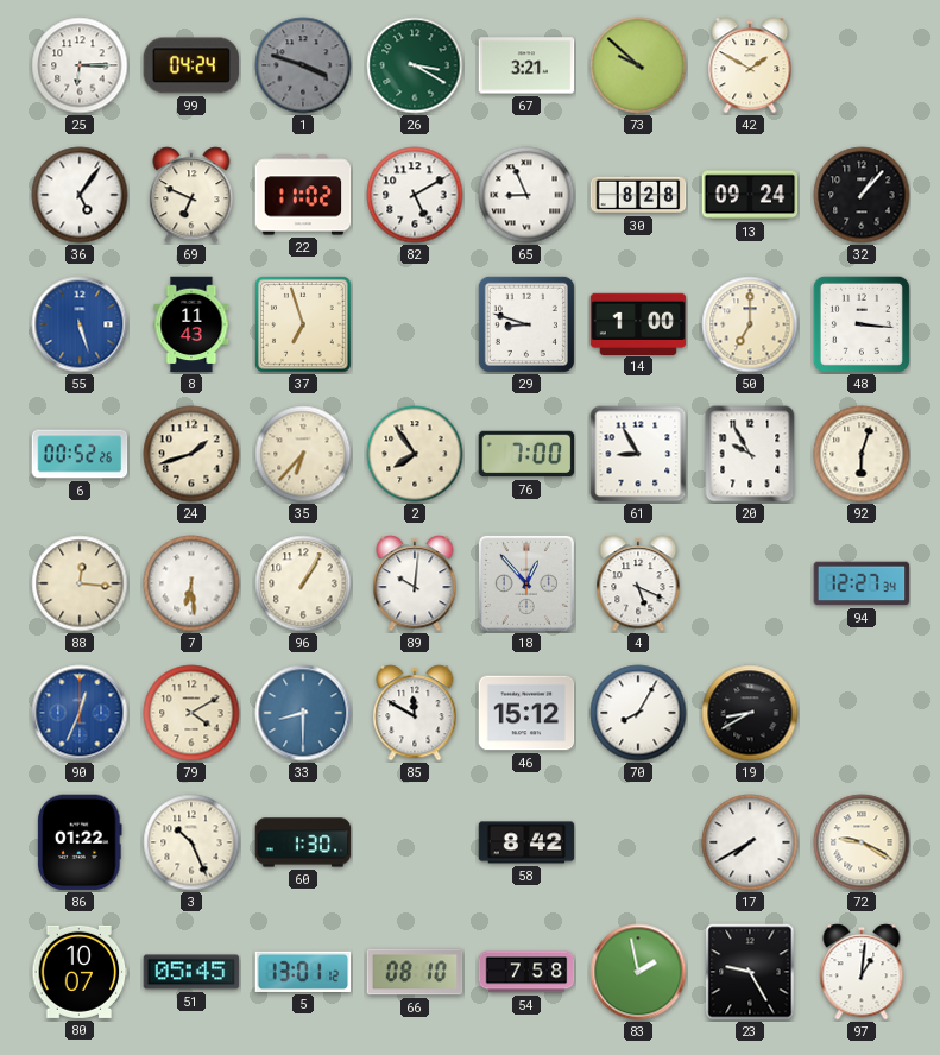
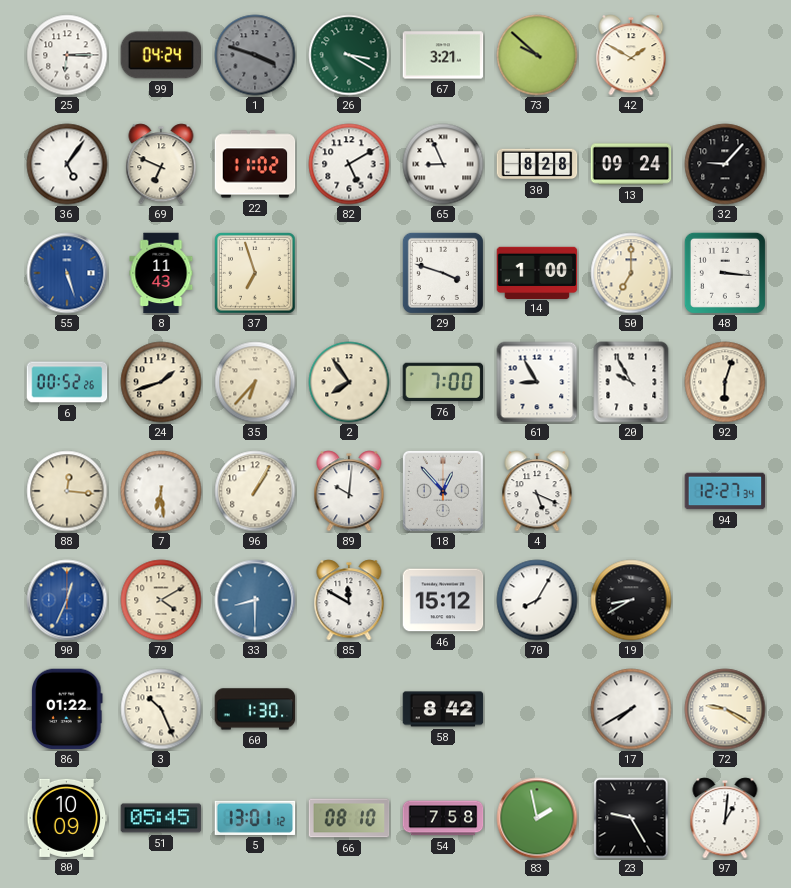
32: 1:07 -> 9:07 (725, 164)
29: 8:48 -> 3:48 (443, 273)
80: 10:07 -> 10:09 (67, 818)
